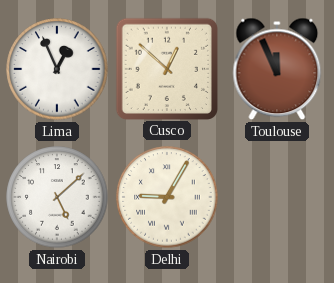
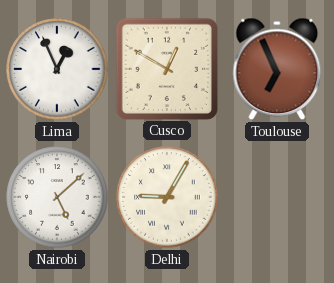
Cusco: 12:52 -> 12:50 (166, 68)
Toulouse: 11:56 -> 6:56 (277, 69)
